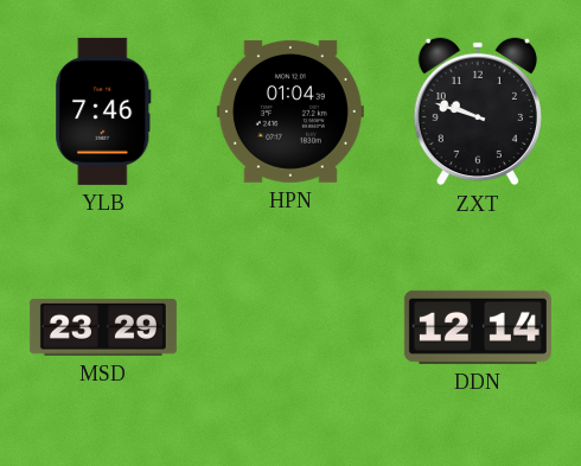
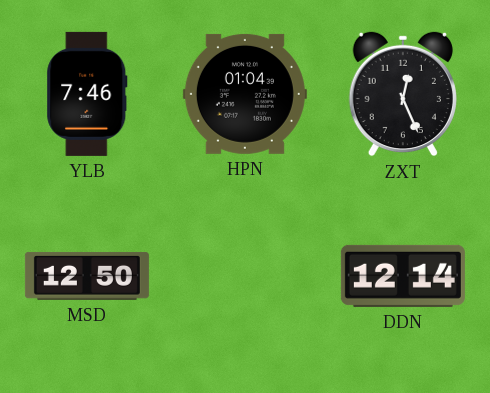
ZXT: 9:48 -> 12:26 (403, 94)
MSD: 23:29 -> 12:50 (87, 276)
